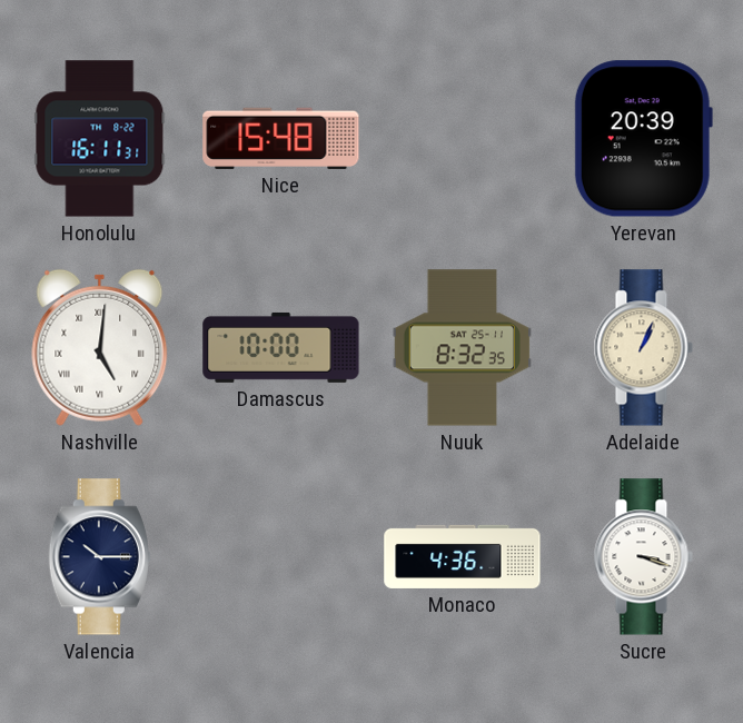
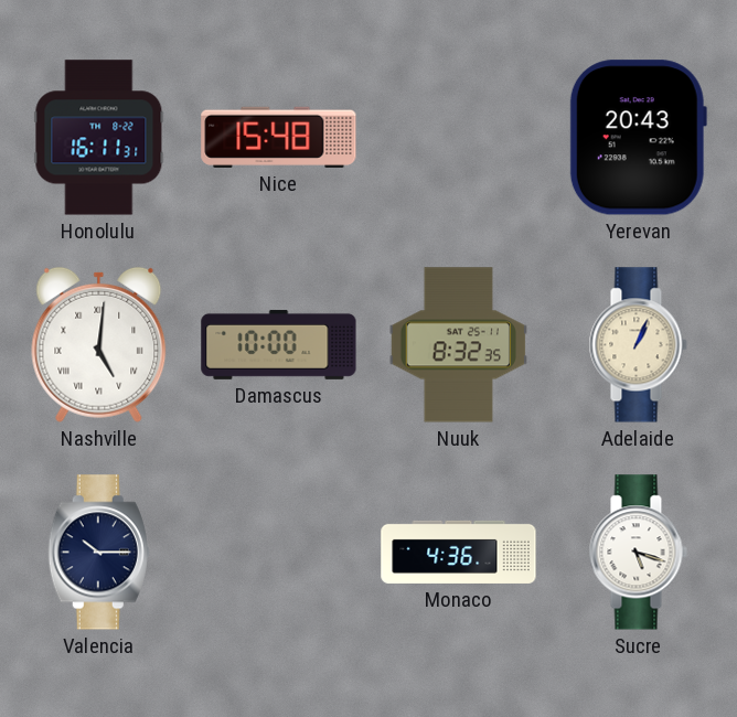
Yerevan: 20:39 -> 20:43 (638, 138)
Sucre: 3:18 -> 5:18 (638, 553)
